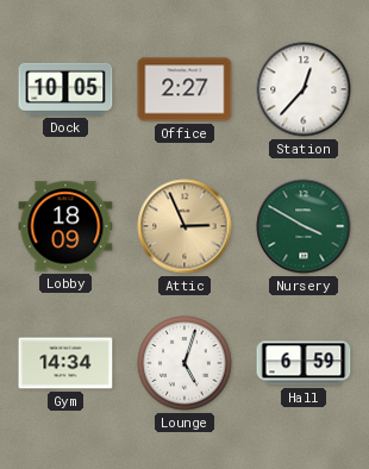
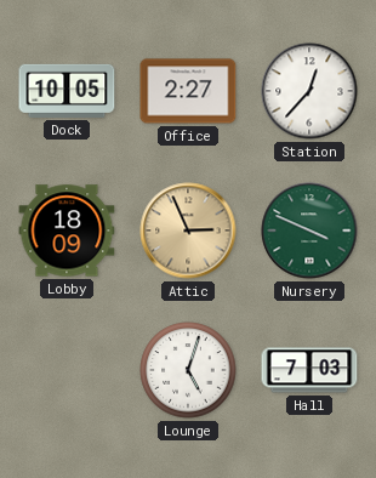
Nursery: 3:50 -> 3:49 (309, 231)
Gym: 14:34 -> none (65, 363)
Hall: 6:59 -> 7:03 (309, 370)
